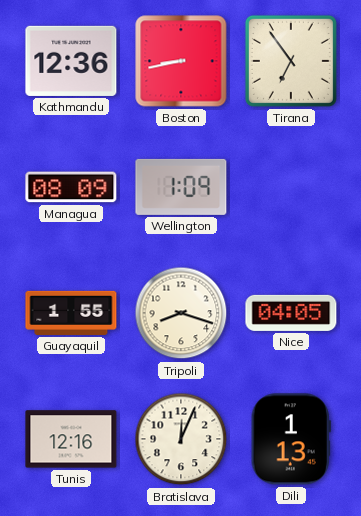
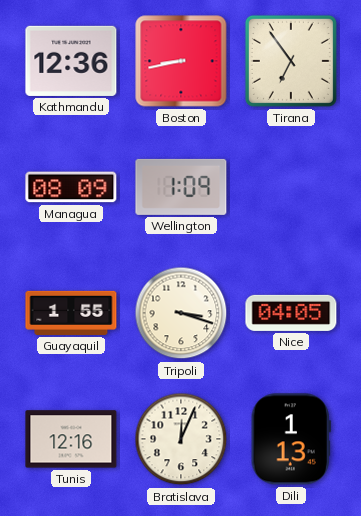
Tripoli: 8:18 -> 3:18 (181, 313)
